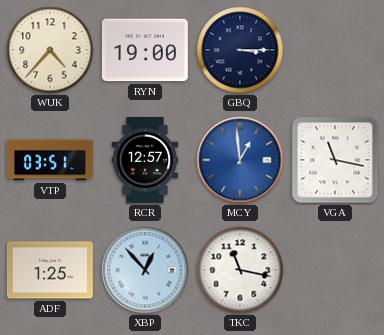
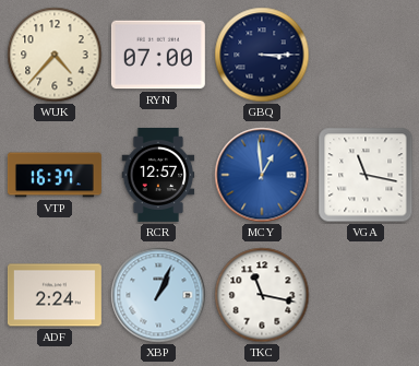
RYN: 19:00 -> 07:00 (158, 55)
VTP: 03:51 -> 16:37 (55, 175)
ADF: 1:25 -> 2:24 (55, 295)
XBP: 12:53 -> 1:04 (158, 295)
